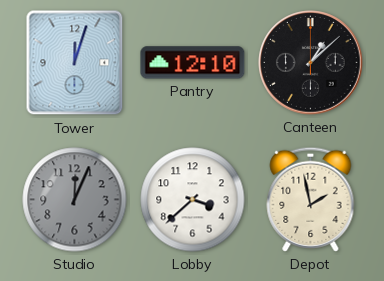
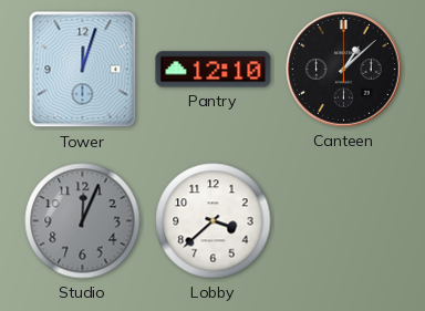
Depot: 1:58 -> none (311, 199)
